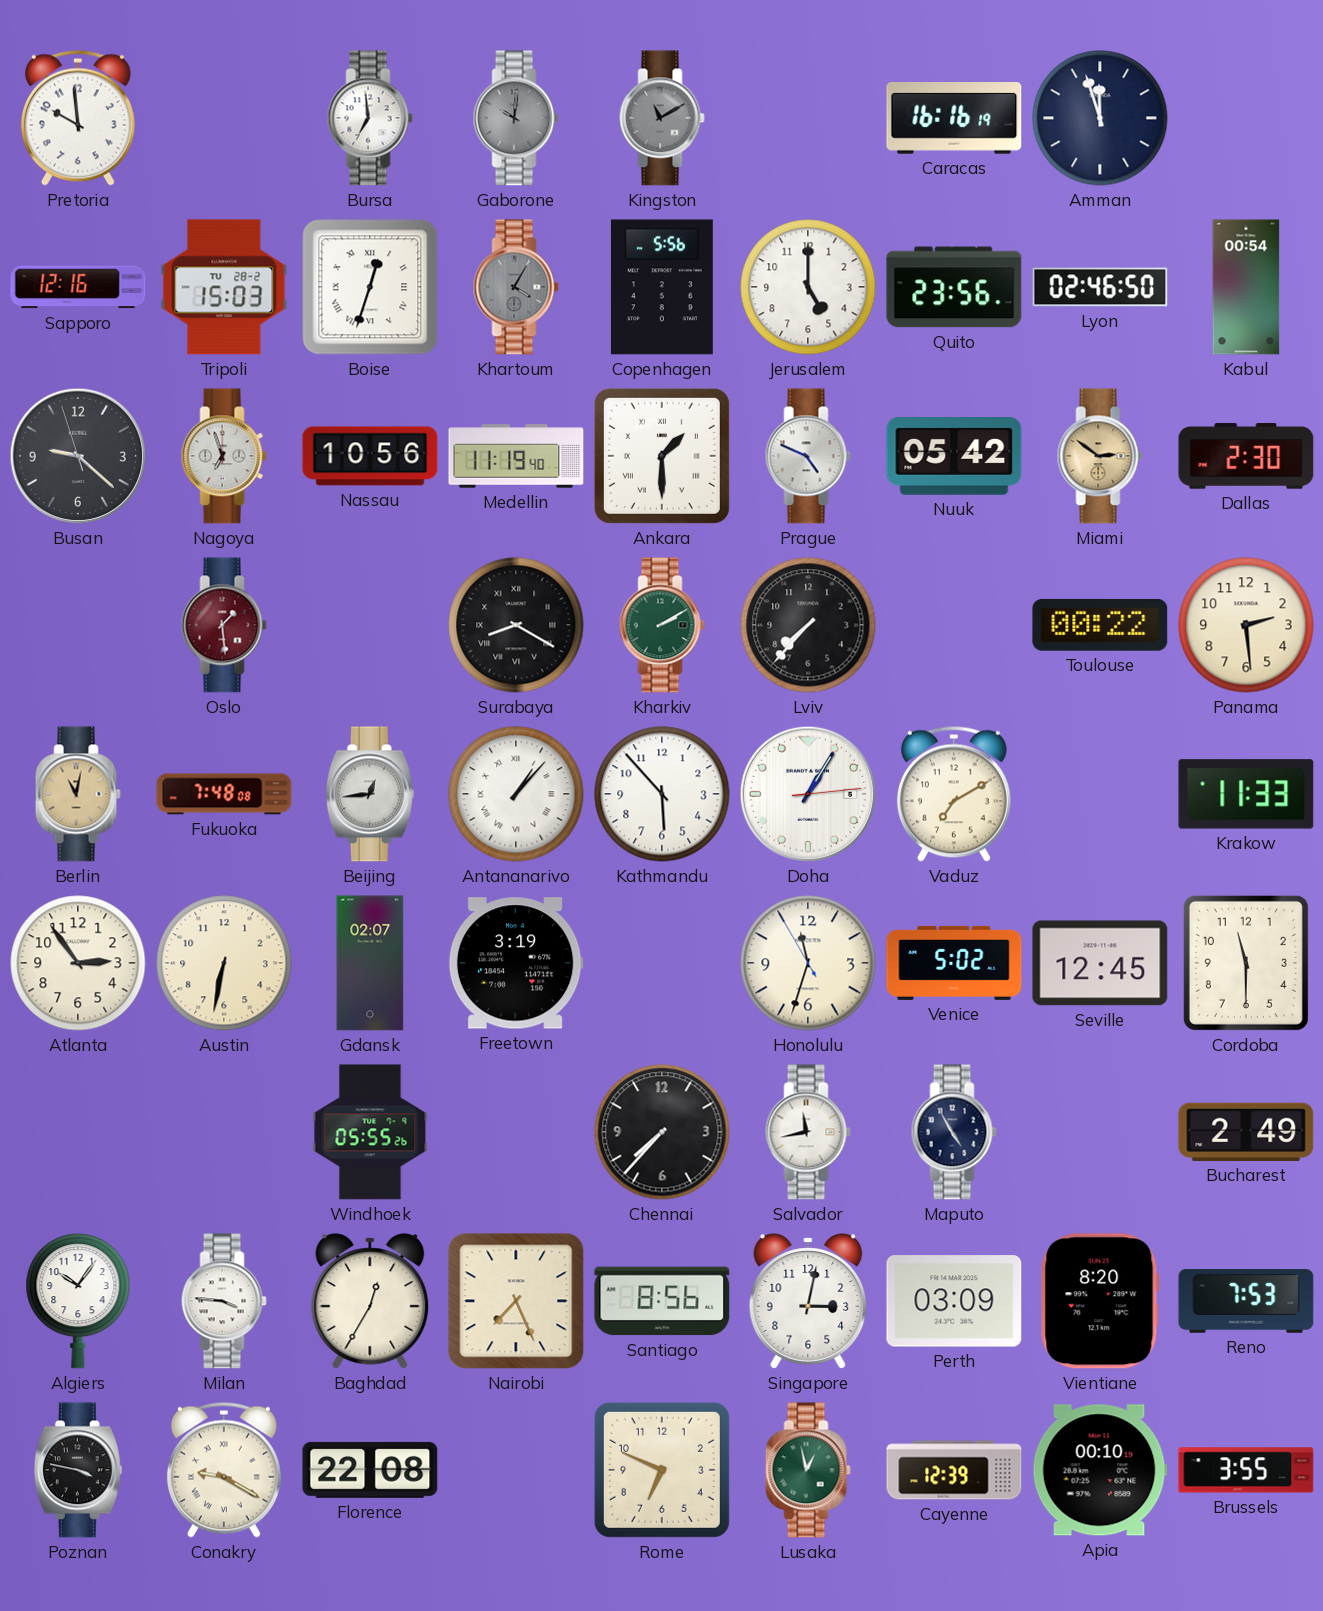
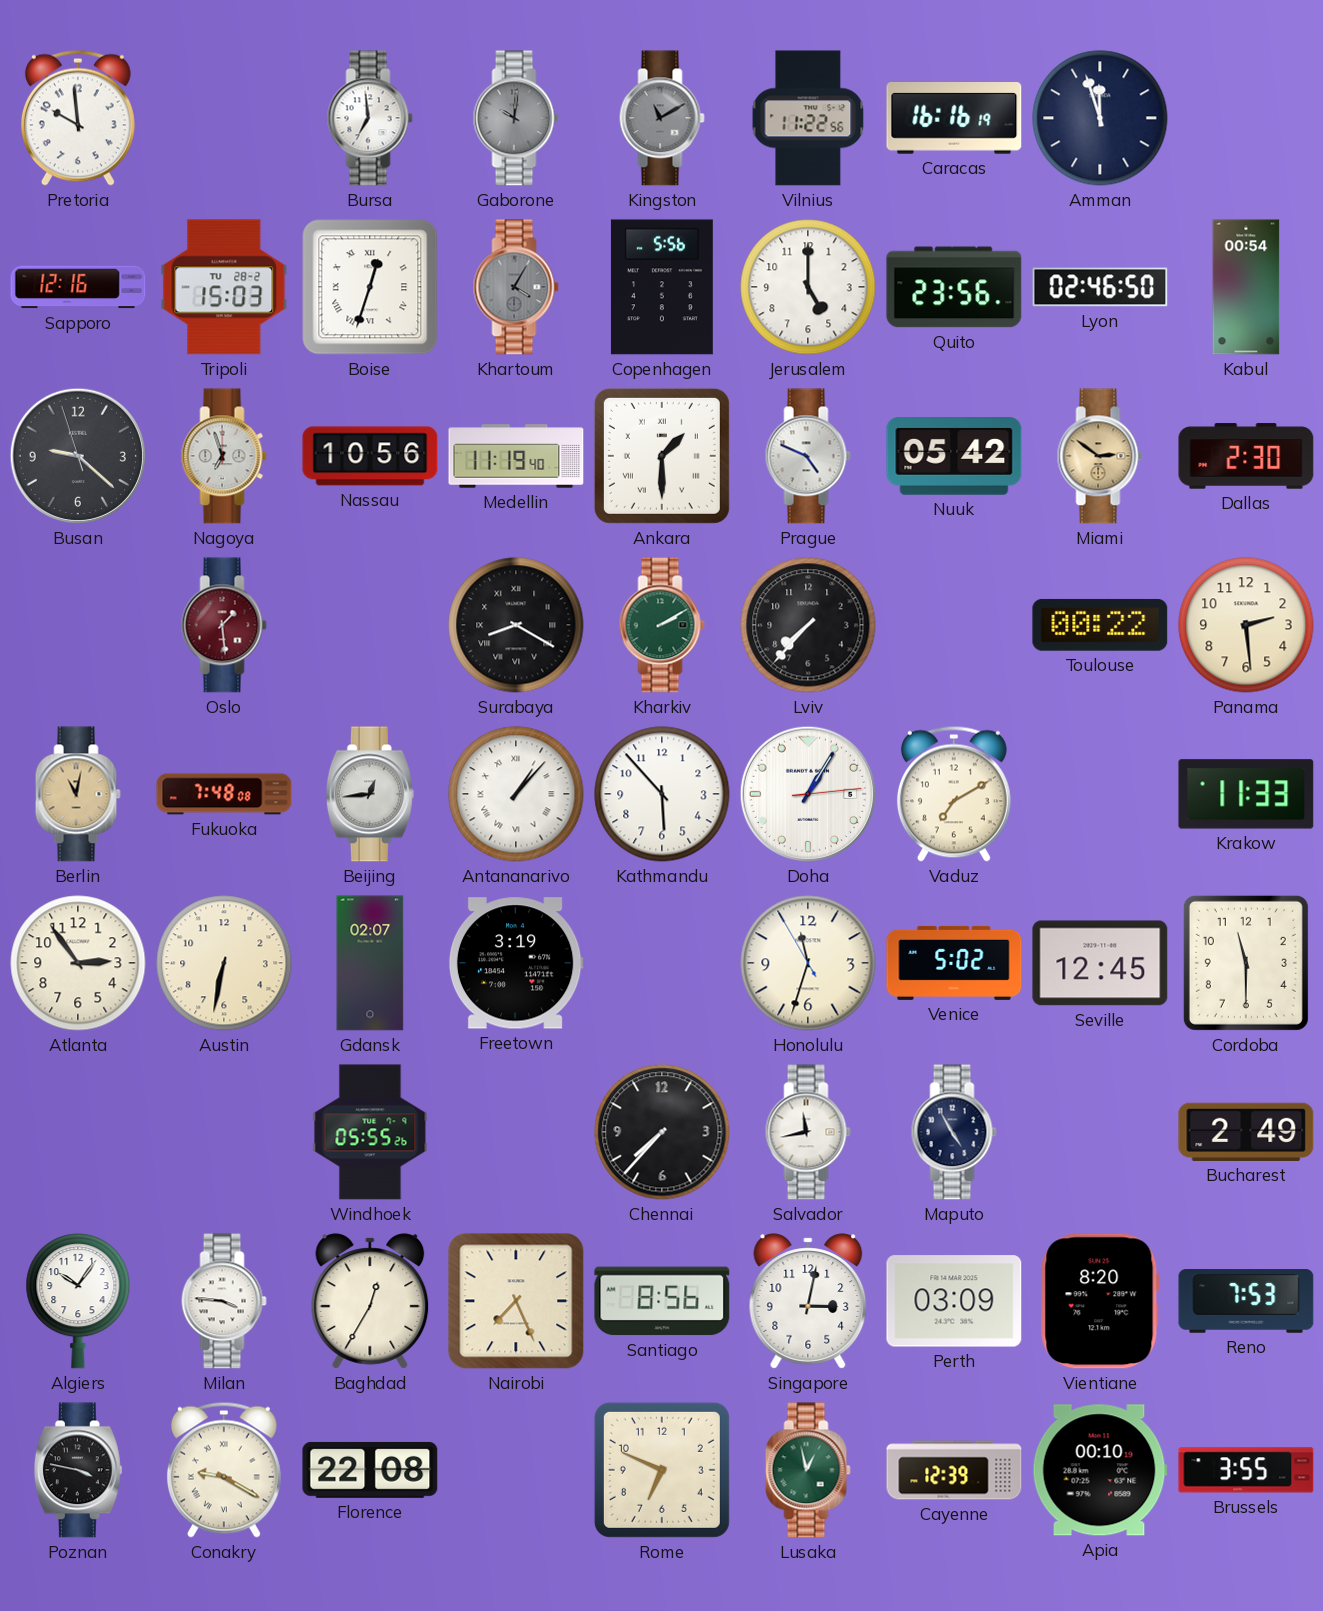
Vilnius: none -> 11:22 (808, 118)
